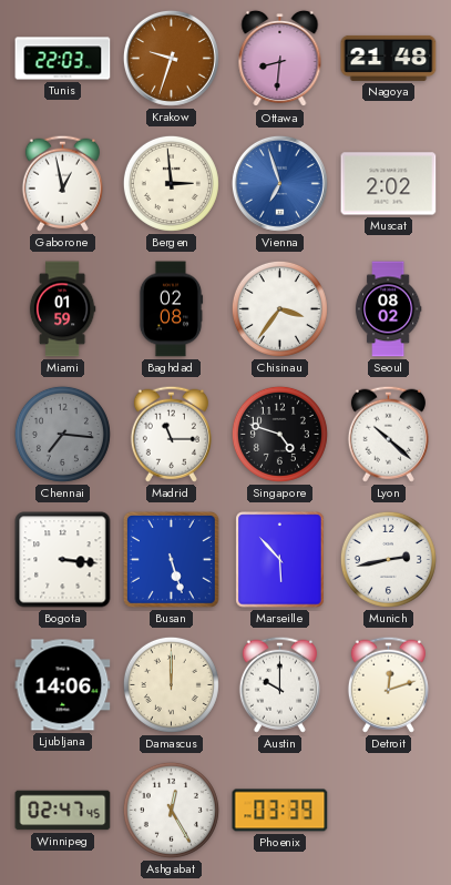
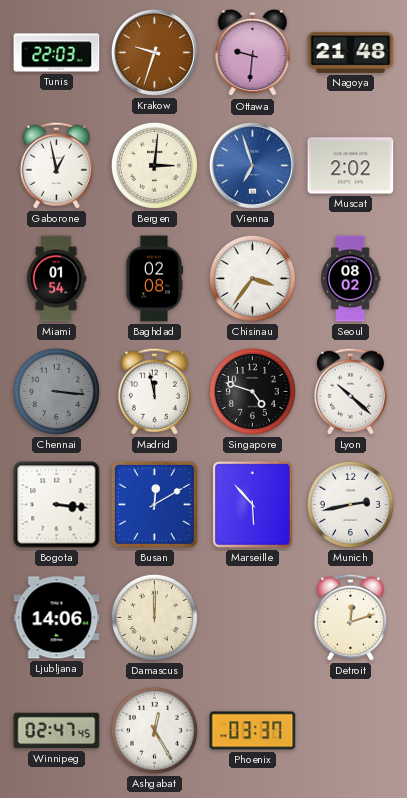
Ottawa: 8:31 -> 9:31 (253, 53)
Bergen: 2:59 -> 3:01 (154, 165)
Miami: 01:59 -> 01:54 (56, 279)
Chennai: 7:16 -> 3:16 (56, 391)
Madrid: 11:15 -> 11:58 (154, 391)
Busan: 5:27 -> 12:10 (154, 504)
Austin: 10:00 -> none (279, 684)
Phoenix: 03:39 -> 03:37 (253, 731)
